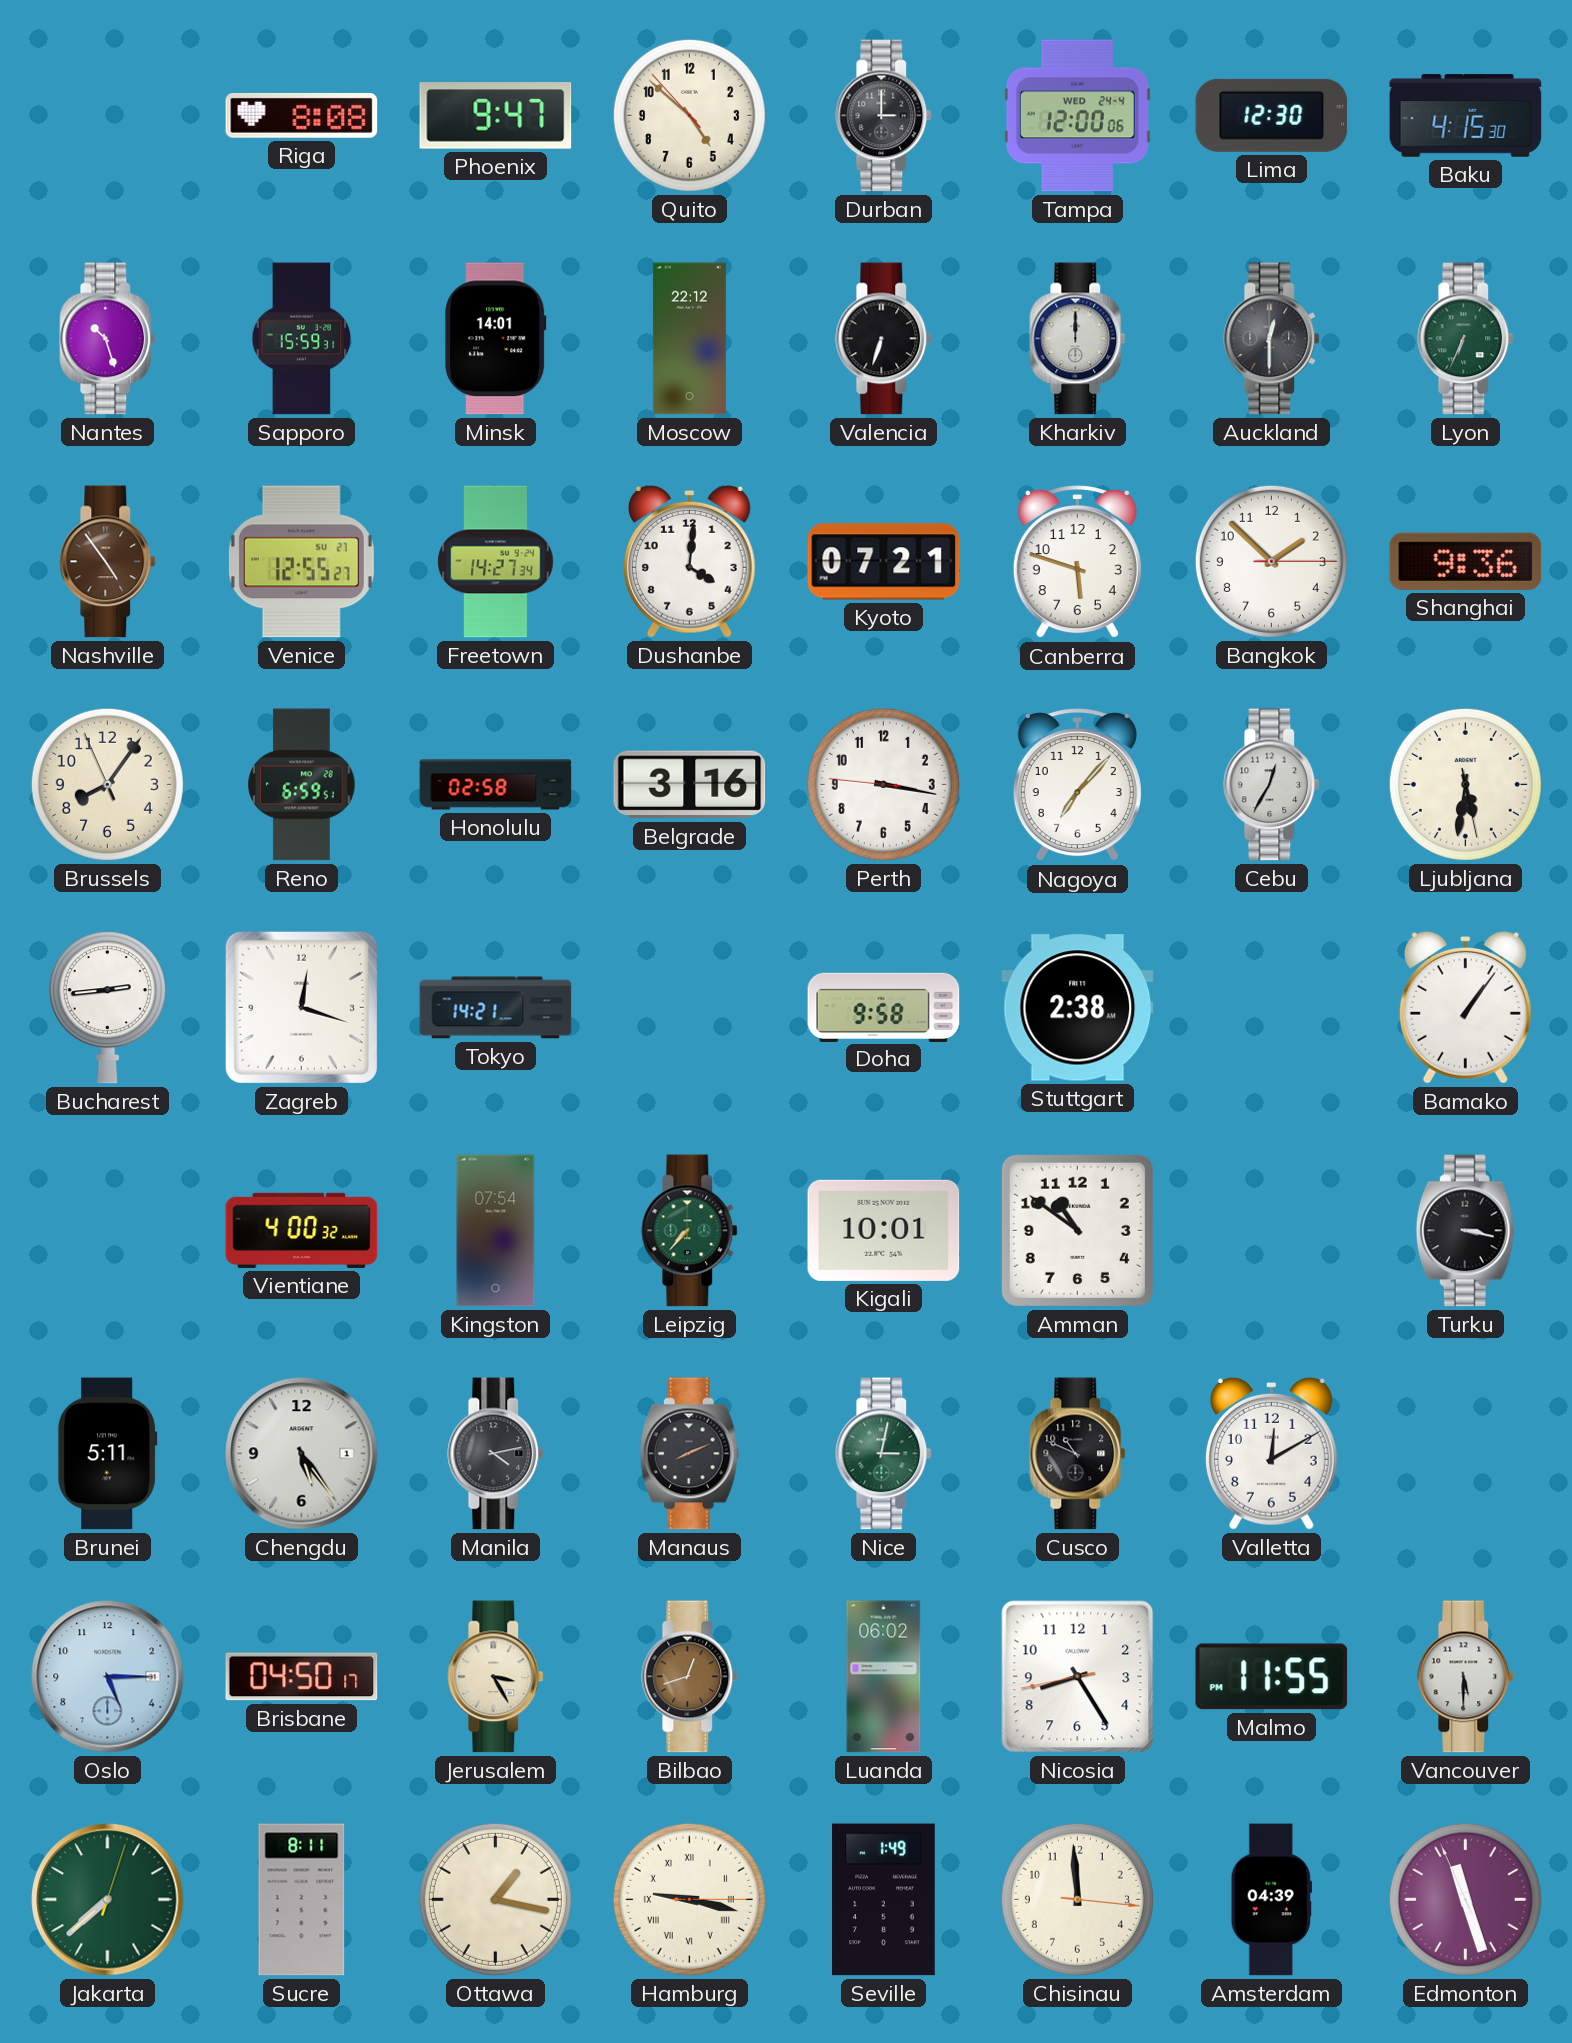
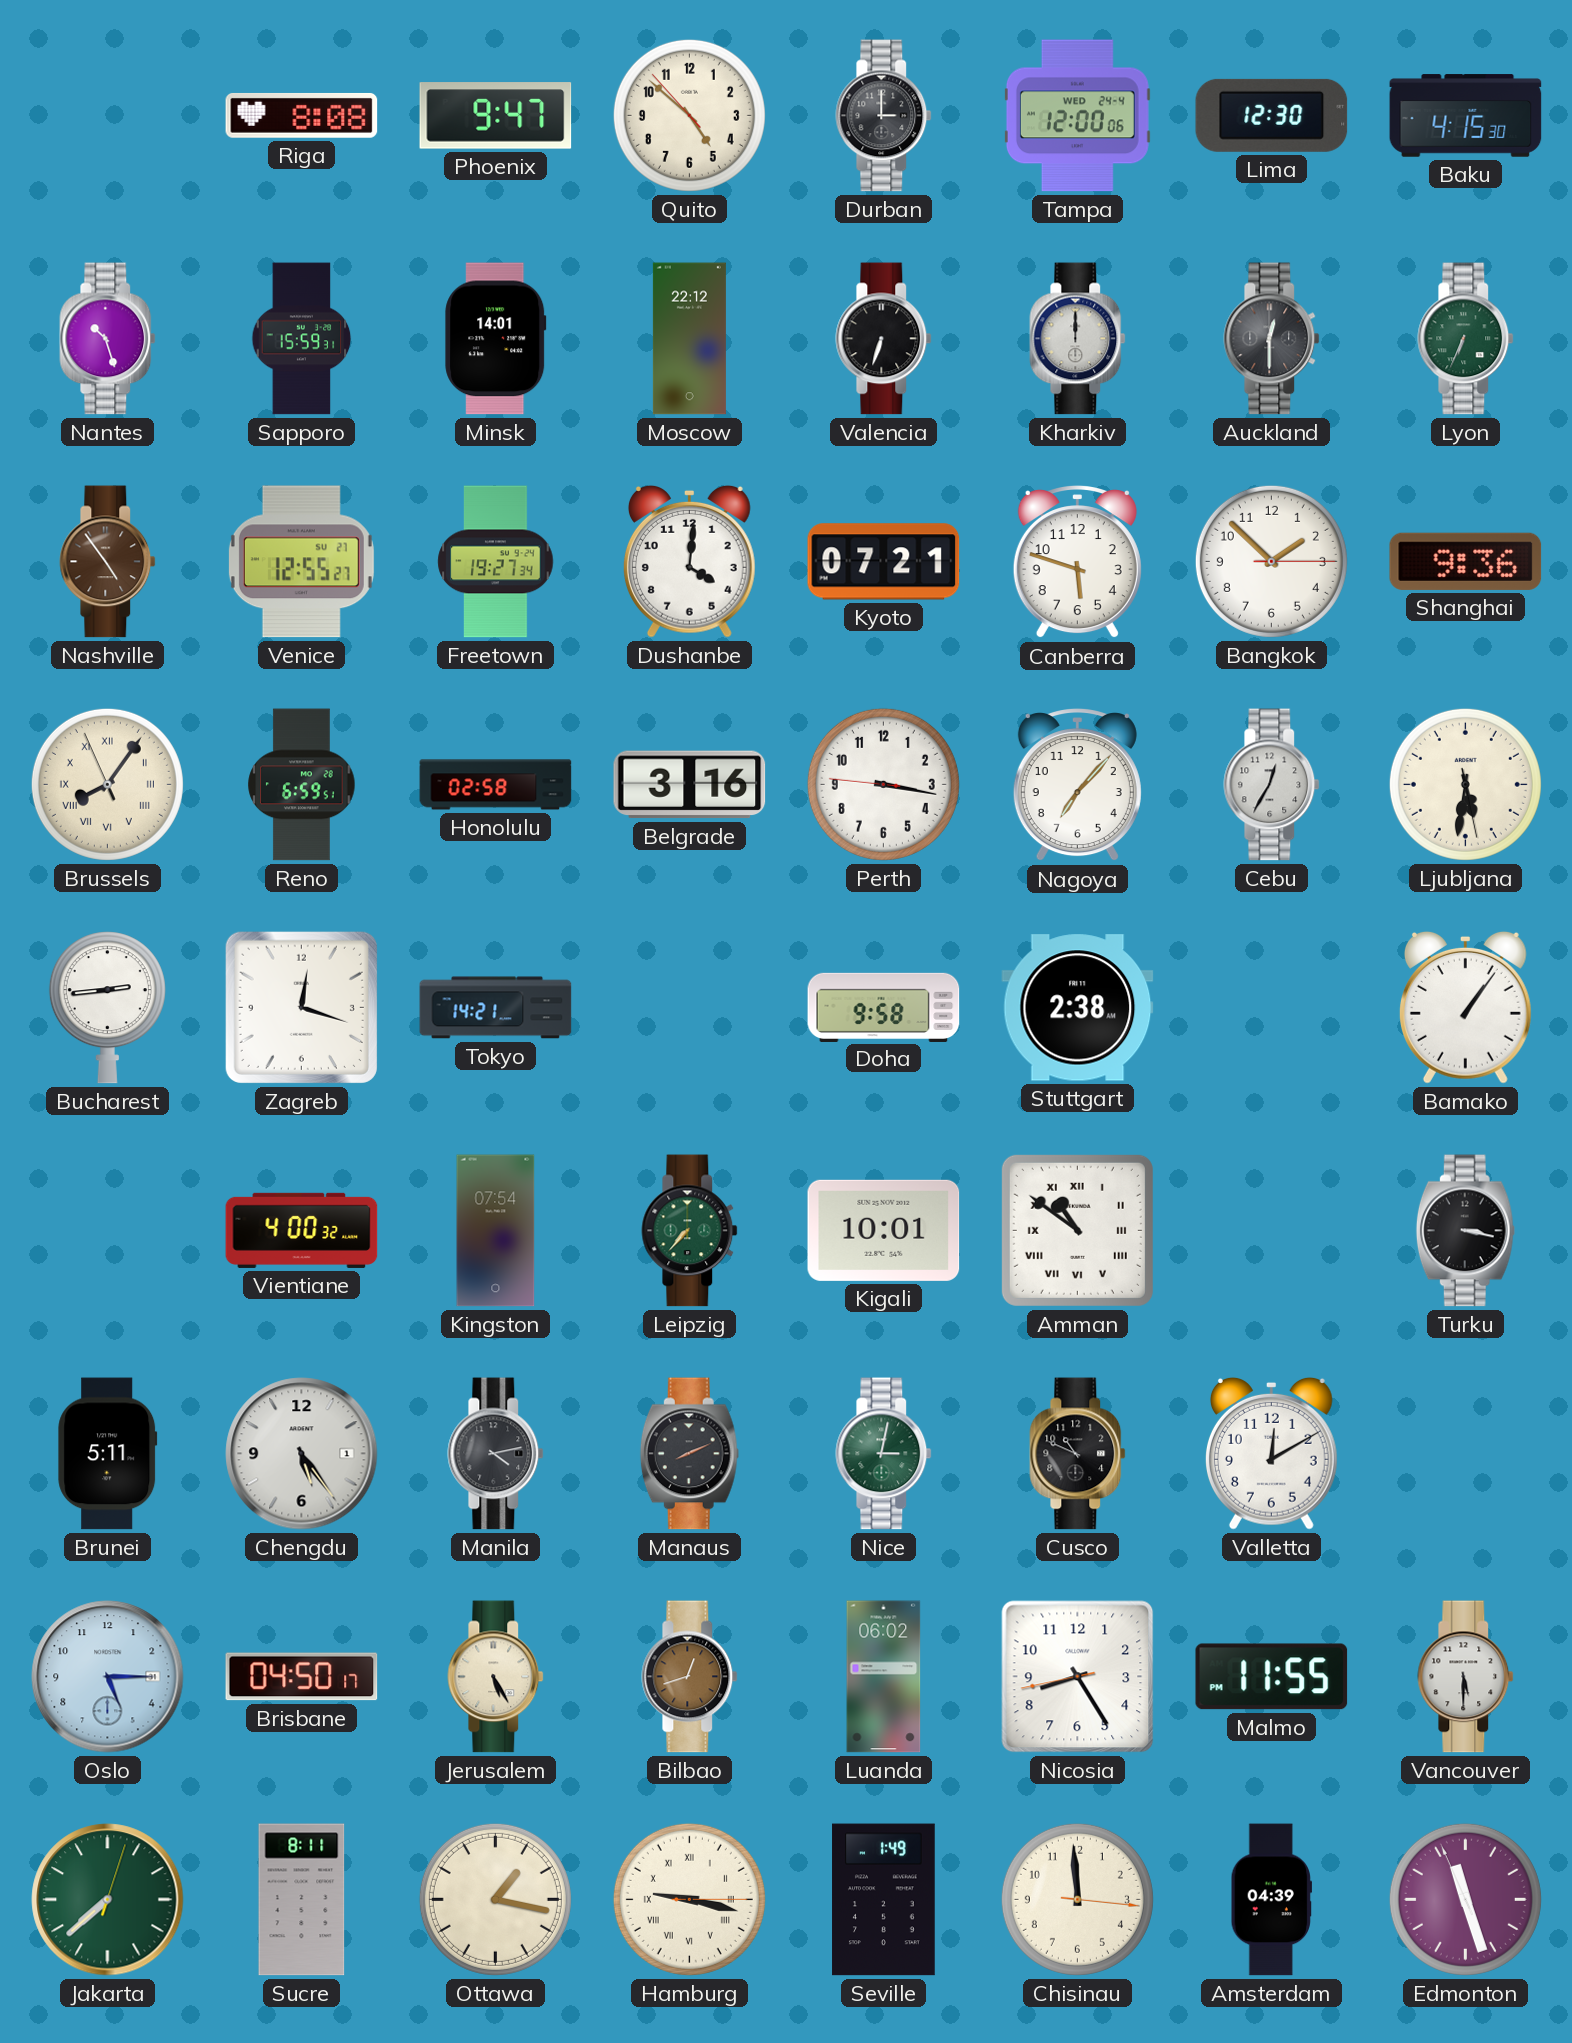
Freetown: 14:27 -> 19:27 (496, 562)
Brussels numerals: Arabic -> Roman (107, 784)
Amman numerals: Arabic -> Roman (1077, 1230)
Jerusalem: 3:25 -> 5:25 (496, 1677)
